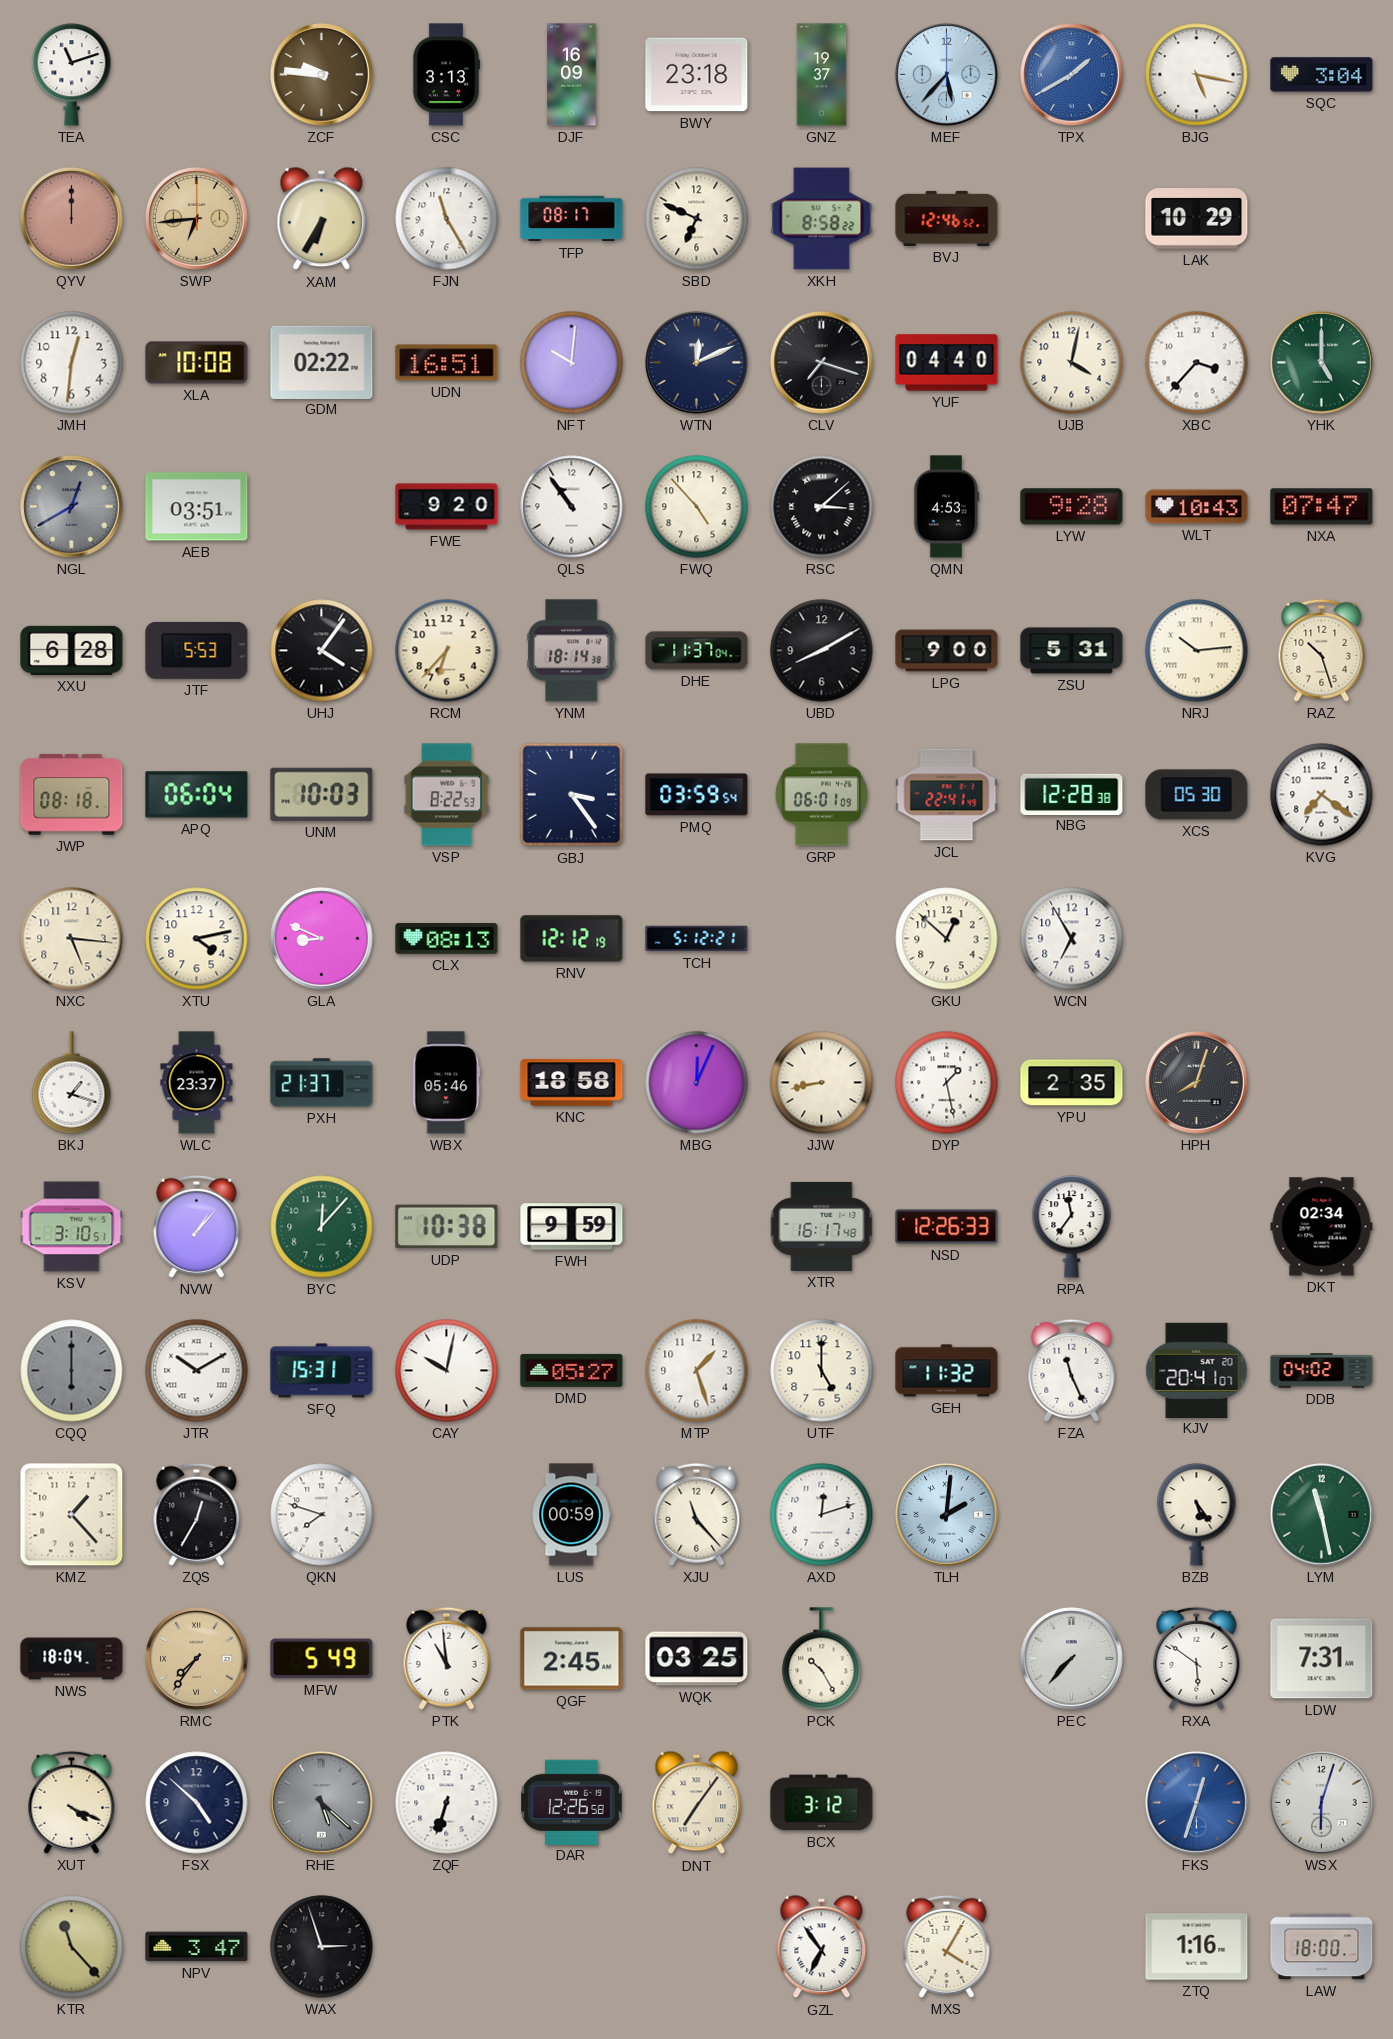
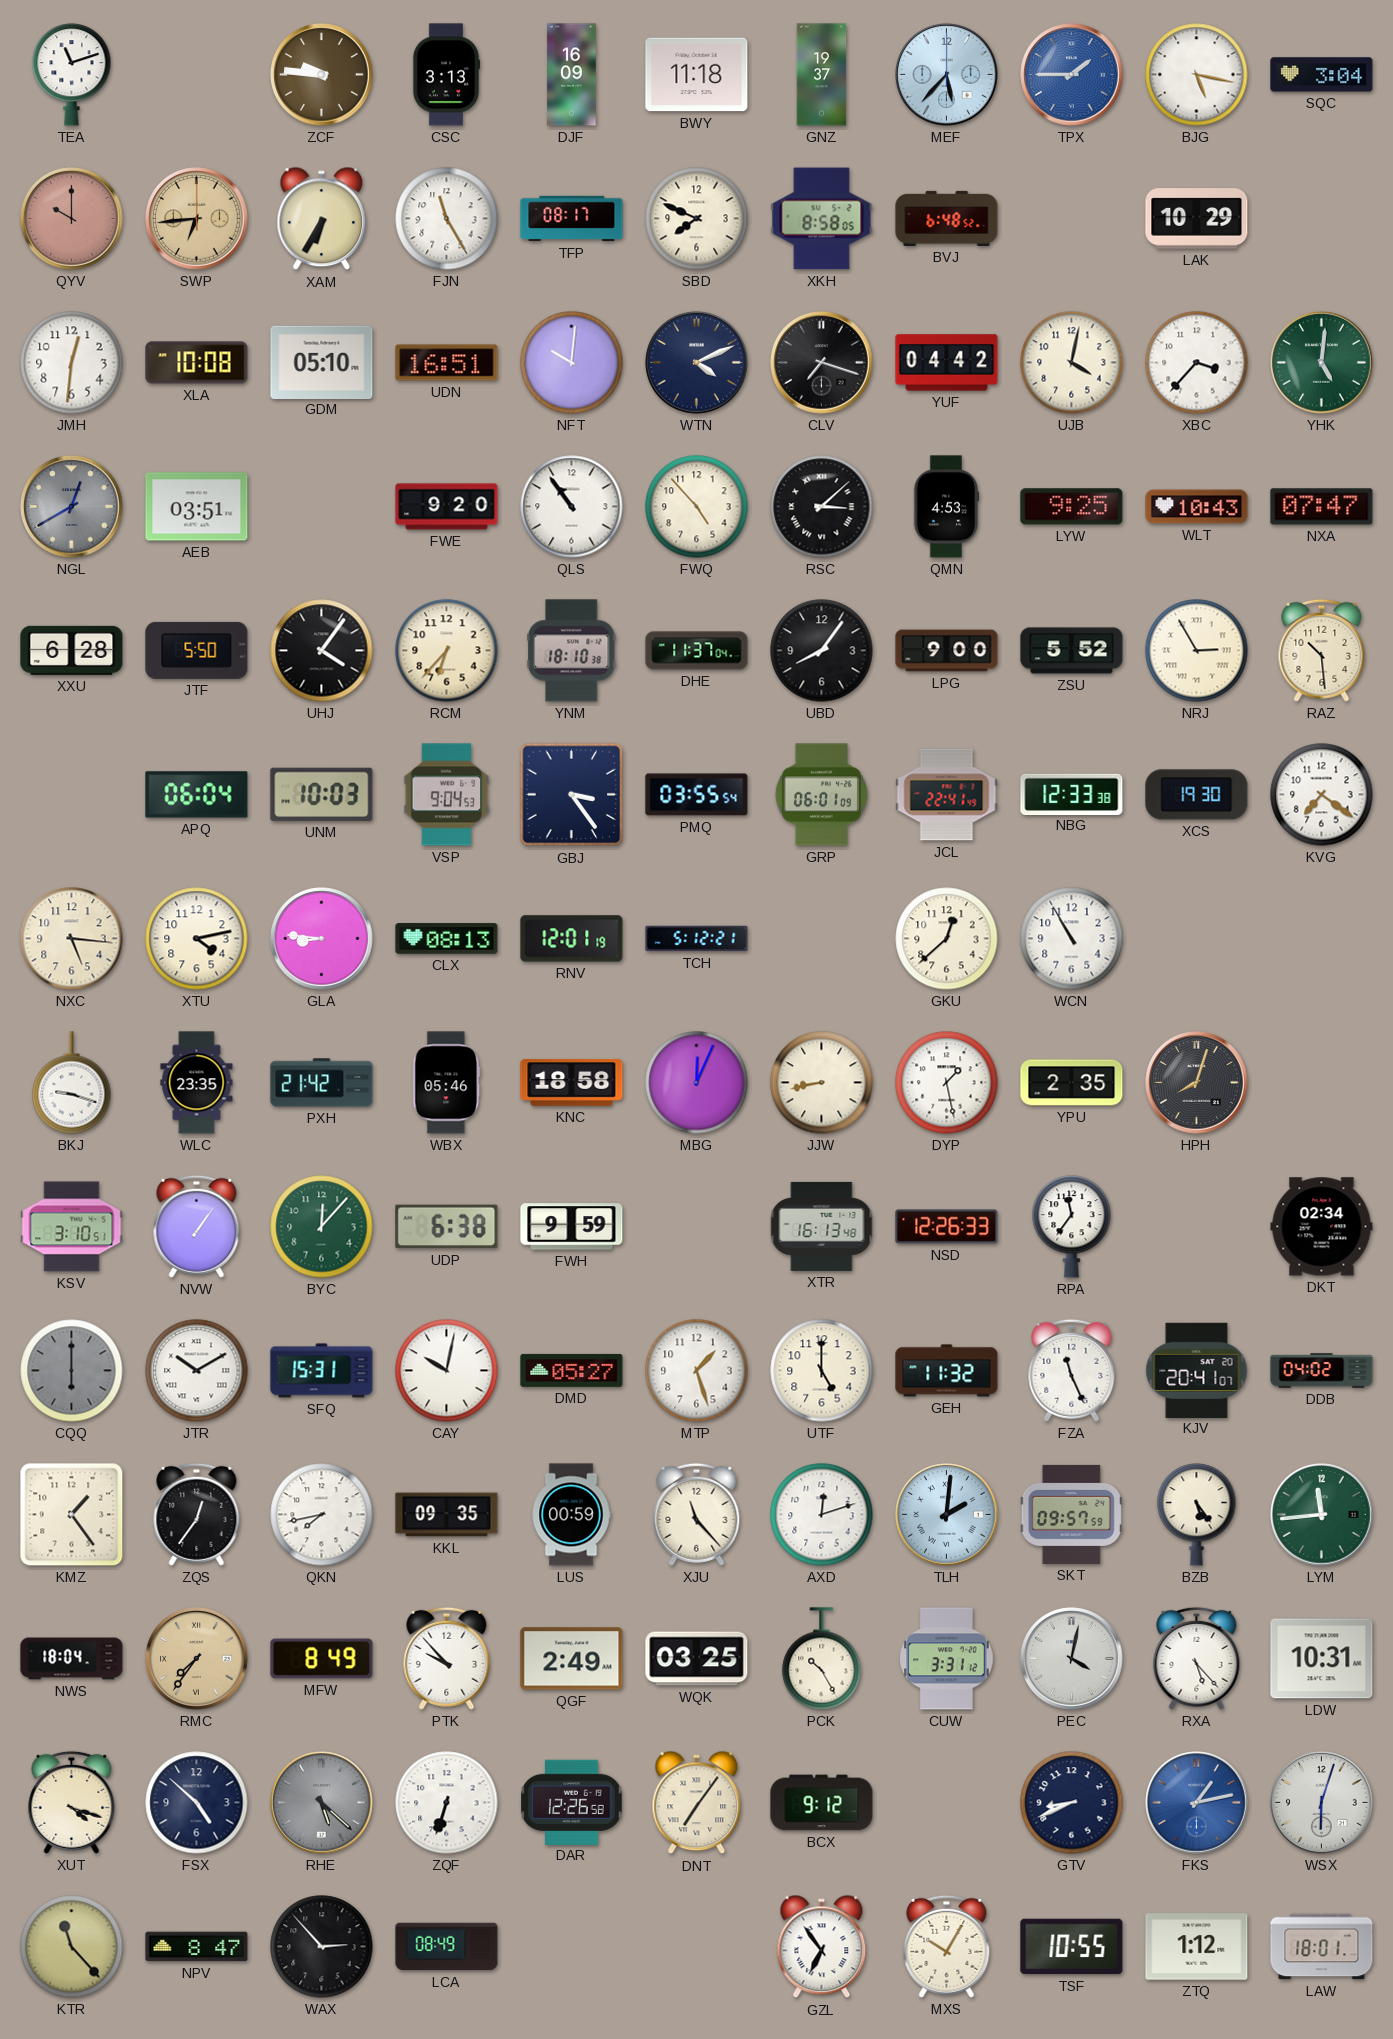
BWY: 23:18 -> 11:18 (697, 75)
TPX: 1:40 -> 1:45 (1072, 75)
QYV: 12:00 -> 10:00 (72, 219)
SBD: 6:49 -> 7:49 (697, 219)
XKH: 8:58:22 -> 8:58:05 (822, 219)
BVJ: 12:46 -> 6:48 (947, 218)
GDM: 02:22 -> 05:10 (322, 362)
WTN: 12:11 -> 4:11 (697, 363)
YUF: 04:40 -> 04:42 (947, 363)
YHK: 5:00 -> 5:01 (1322, 363)
LYW: 9:28 -> 9:25 (1072, 507)
JTF: 5:53 -> 5:50 (197, 650)
YNM: 18:14 -> 18:10 (572, 651)
UBD: 8:10 -> 8:06 (822, 651)
ZSU: 5:31 -> 5:52 (1072, 651)
NRJ: 10:14 -> 2:55 (1197, 651)
RAZ: 10:27 -> 10:29 (1322, 650)
JWP: 08:18 -> none (72, 795)
VSP: 8:22 -> 9:04 (447, 795)
PMQ: 03:59 -> 03:55 (697, 795)
NBG: 12:28 -> 12:33 (1072, 794)
XCS: 05:30 -> 19:30 (1197, 795)
GLA: 8:49 -> 8:46 (322, 939)
RNV: 12:12 -> 12:01 (572, 939)
GKU: 12:52 -> 12:38 (947, 939)
WCN: 6:55 -> 10:55 (1072, 939)
BKJ: 1:18 -> 9:18 (72, 1083)
WLC: 23:37 -> 23:35 (197, 1083)
PXH: 21:37 -> 21:42 (322, 1083)
NVW: 1:07 -> 1:06 (197, 1226)
UDP: 10:38 -> 6:38 (447, 1227)
XTR: 16:17 -> 16:13 (822, 1226)
KMZ: 1:23 -> 1:24 (72, 1515)
ZQS: 12:35 -> 12:36 (197, 1514)
QKN: 7:48 -> 7:43 (322, 1515)
KKL: none -> 09:35 (447, 1515)
SKT: none -> 09:57 (1071, 1514)
LYM: 11:28 -> 11:44 (1322, 1515)
MFW: 5:49 -> 8:49 (322, 1659)
PTK: 10:59 -> 9:53 (447, 1658)
QGF: 2:45 -> 2:49 (572, 1659)
CUW: none -> 3:31 (947, 1659)
PEC: 7:37 -> 4:02 (1072, 1659)
RXA: 5:51 -> 5:23 (1197, 1658)
LDW: 7:31 -> 10:31 (1322, 1659)
XUT: 4:19 -> 4:18 (72, 1802)
BCX: 3:12 -> 9:12 (822, 1803)
GTV: none -> 8:41 (1072, 1803)
FKS: 12:33 -> 1:13 (1197, 1803)
NPV: 3:47 -> 8:47 (197, 1947)
WAX: 2:57 -> 2:53 (322, 1947)
LCA: none -> 08:49 (447, 1947)
MXS: 4:05 -> 10:05 (947, 1946)
TSF: none -> 10:55 (1072, 1947)
ZTQ: 1:16 -> 1:12 (1197, 1947)
LAW: 18:00 -> 18:01 (1322, 1947)
